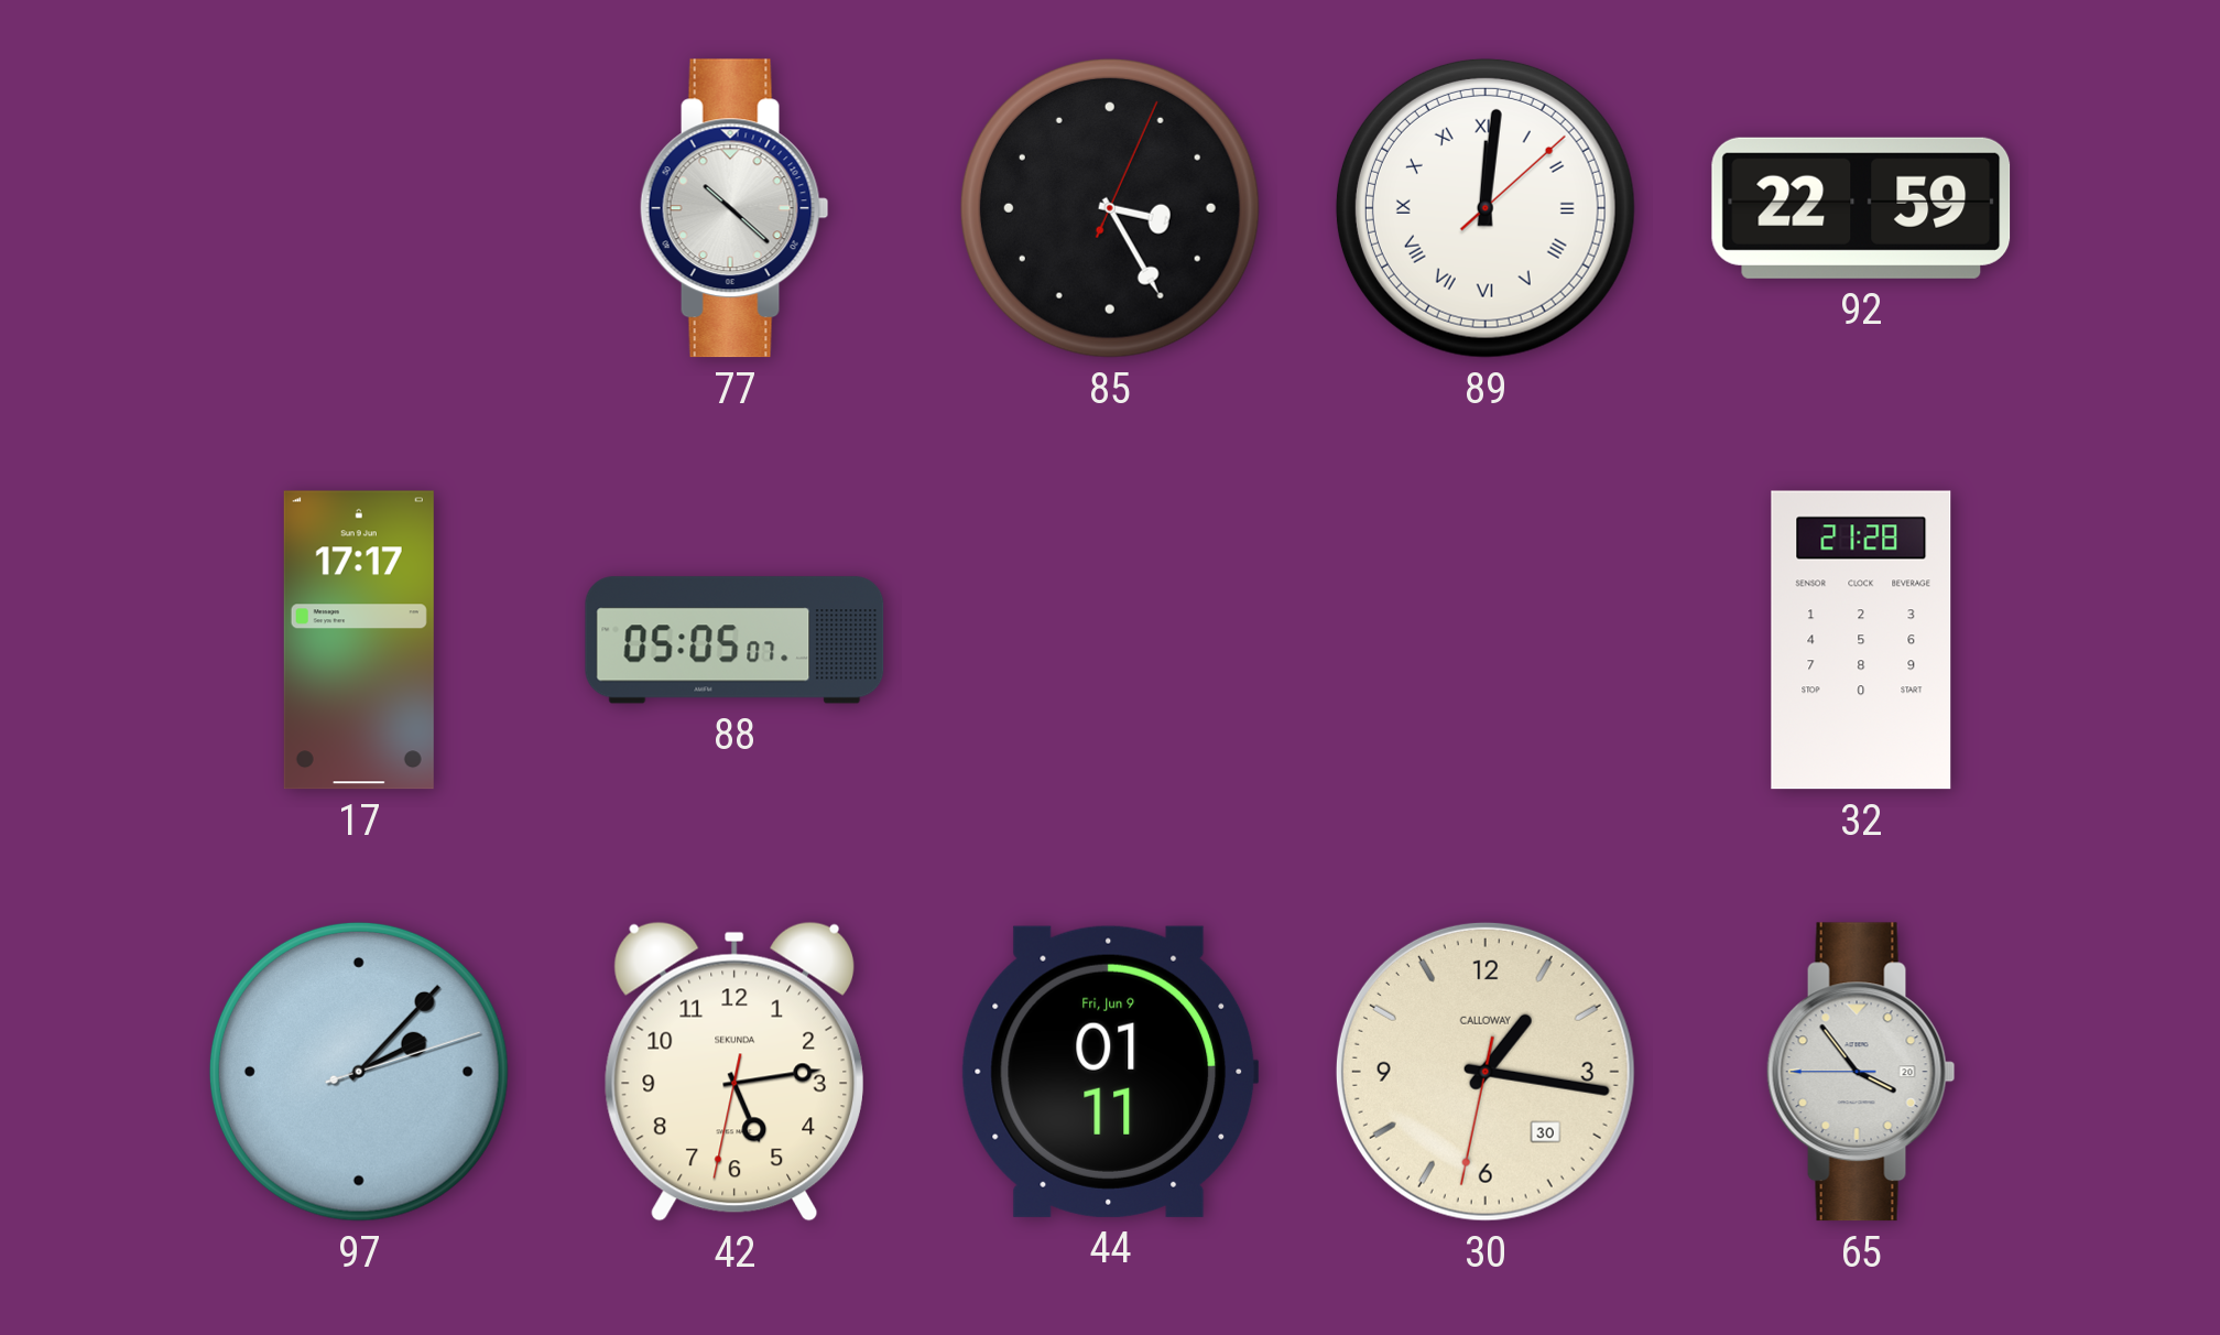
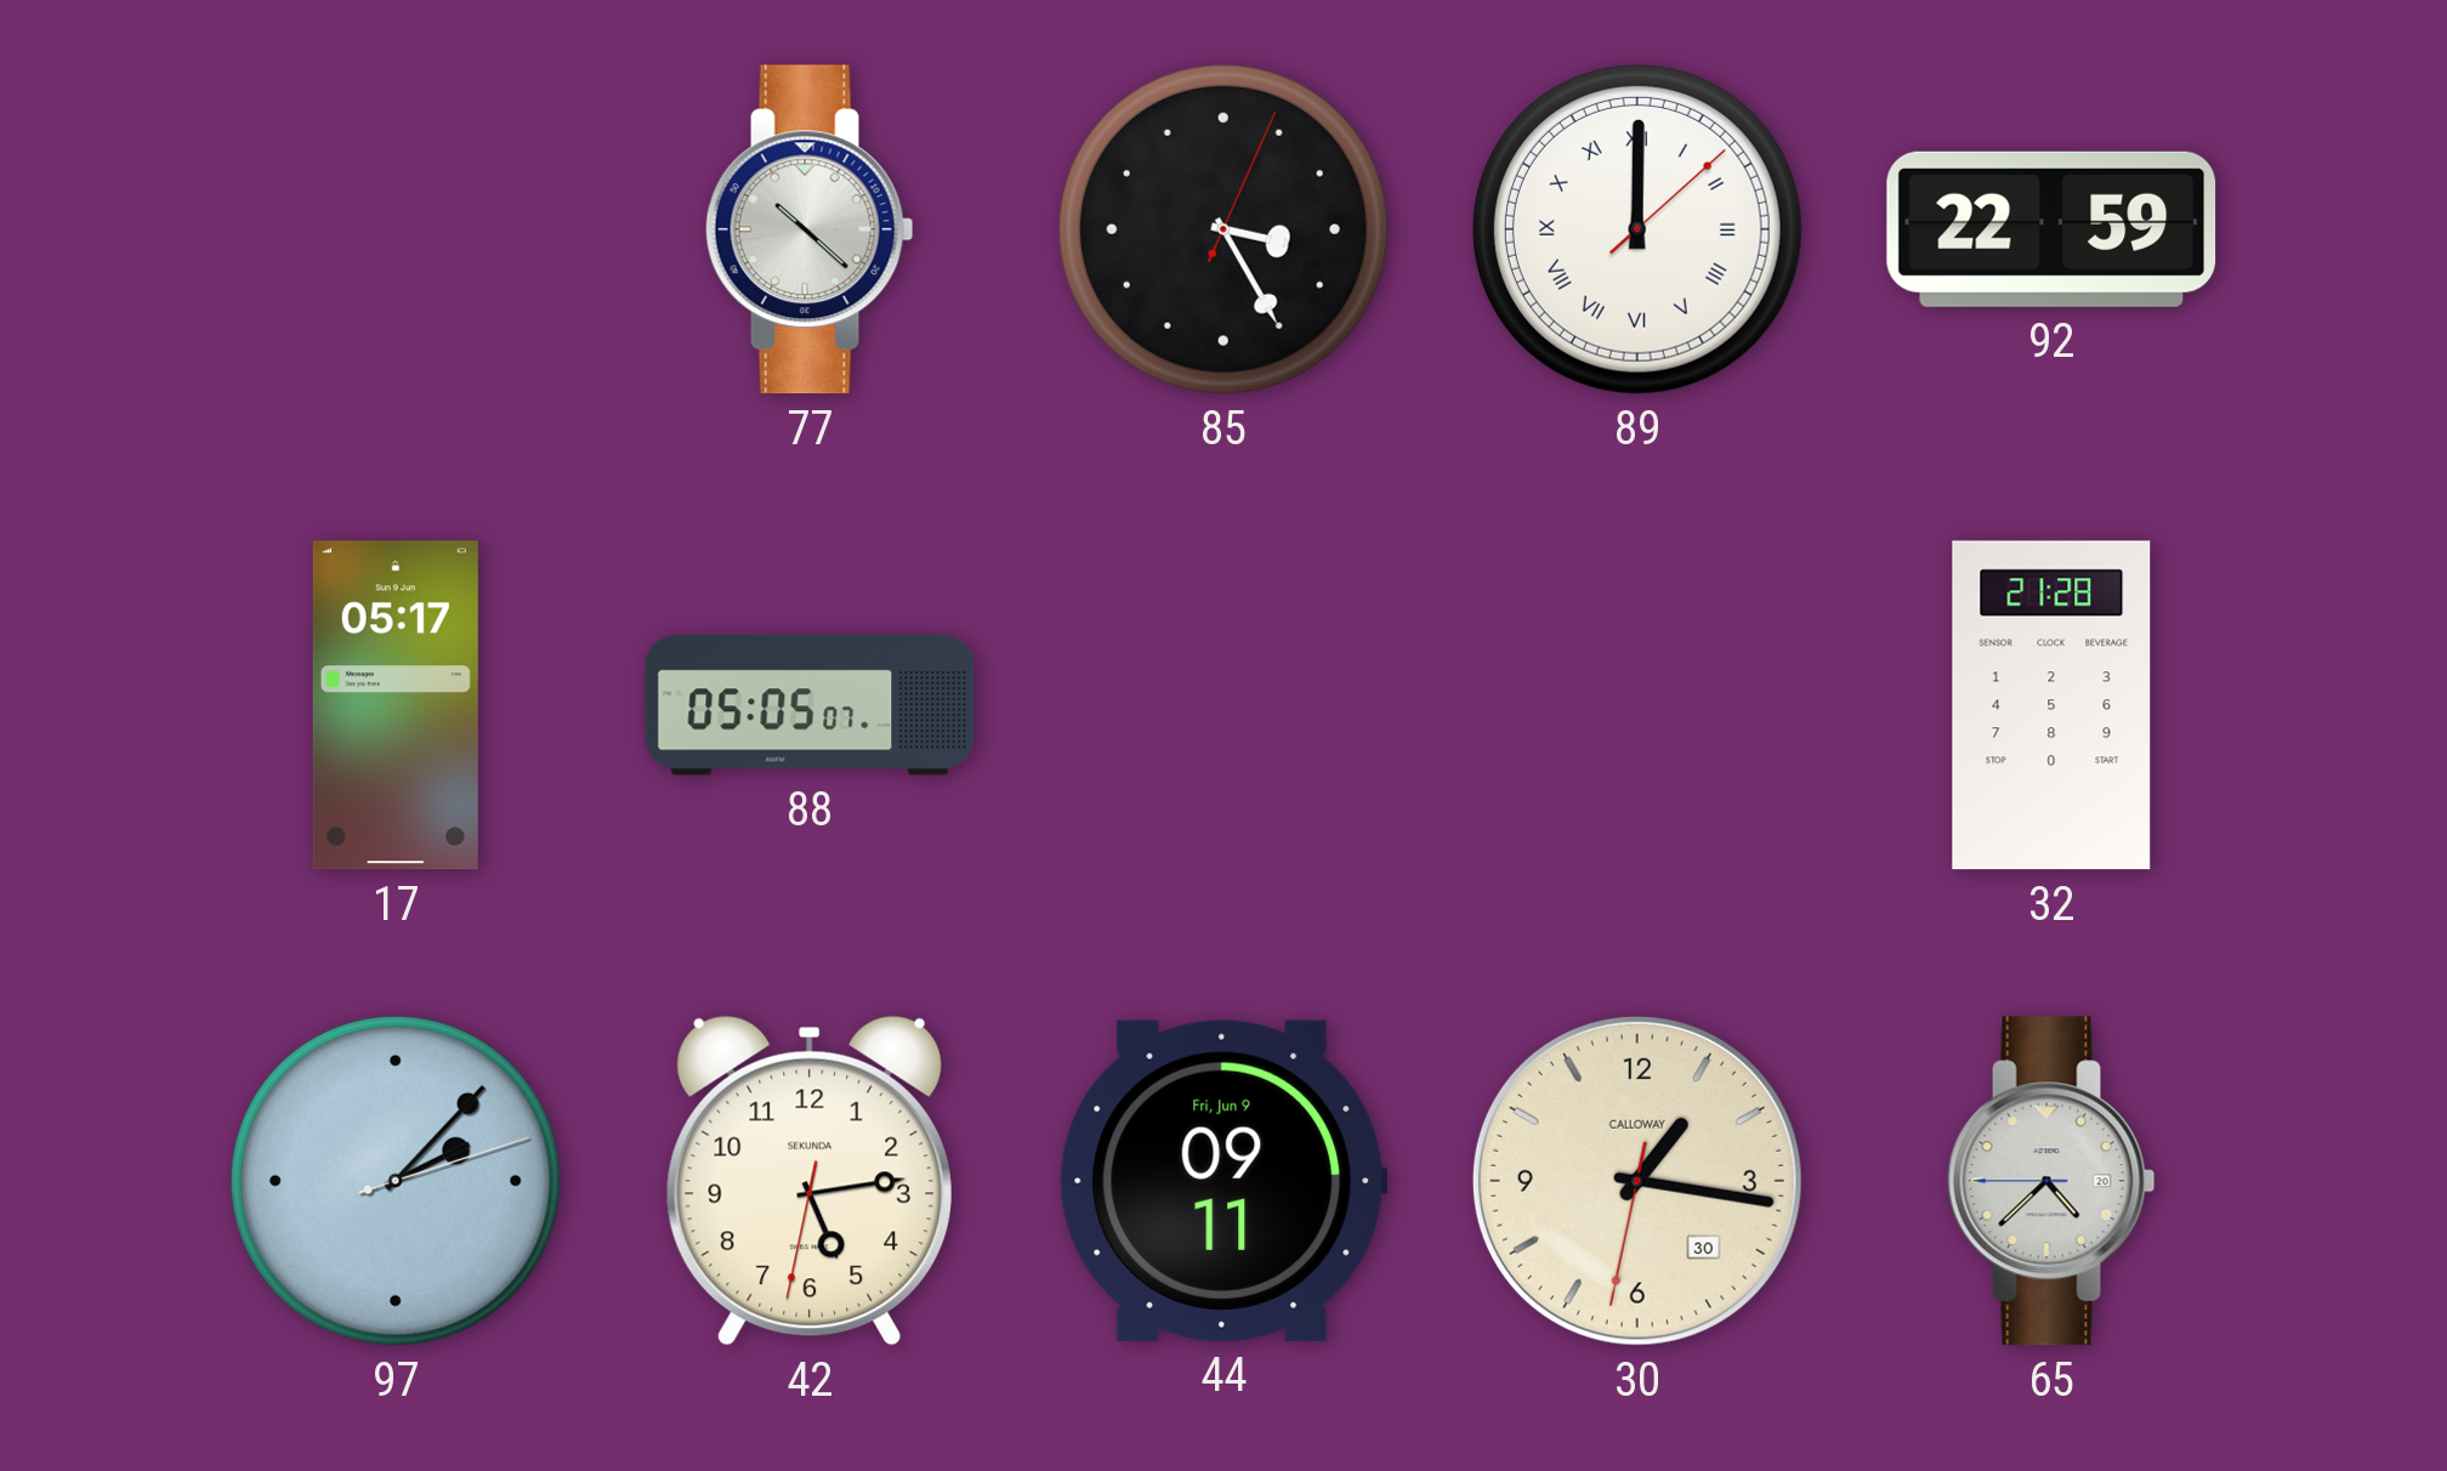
89: 12:01 -> 12:00 (1637, 229)
17: 17:17 -> 05:17 (396, 705)
44: 01:11 -> 09:11 (1223, 1181)
65: 3:53 -> 4:37 (2051, 1181)
